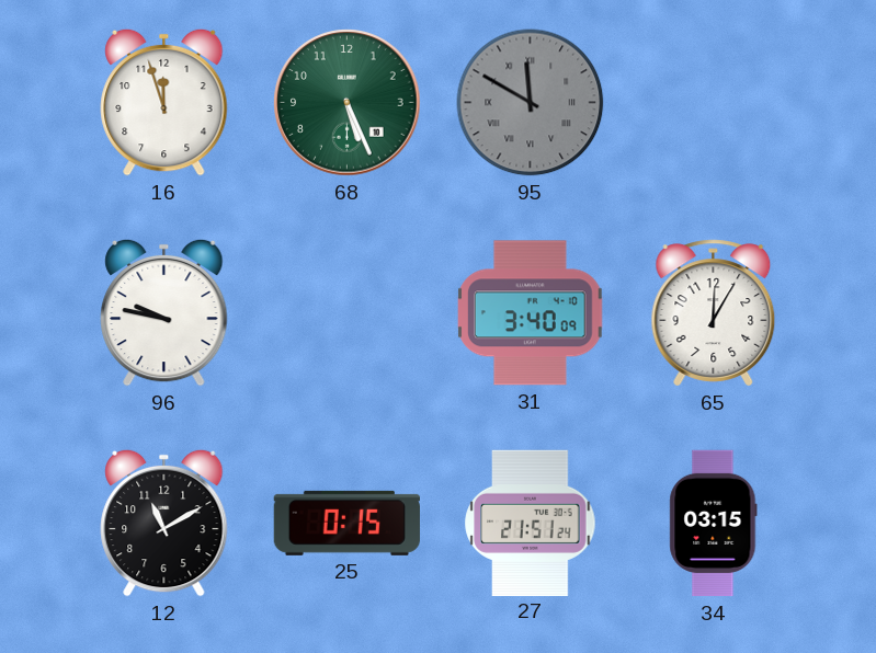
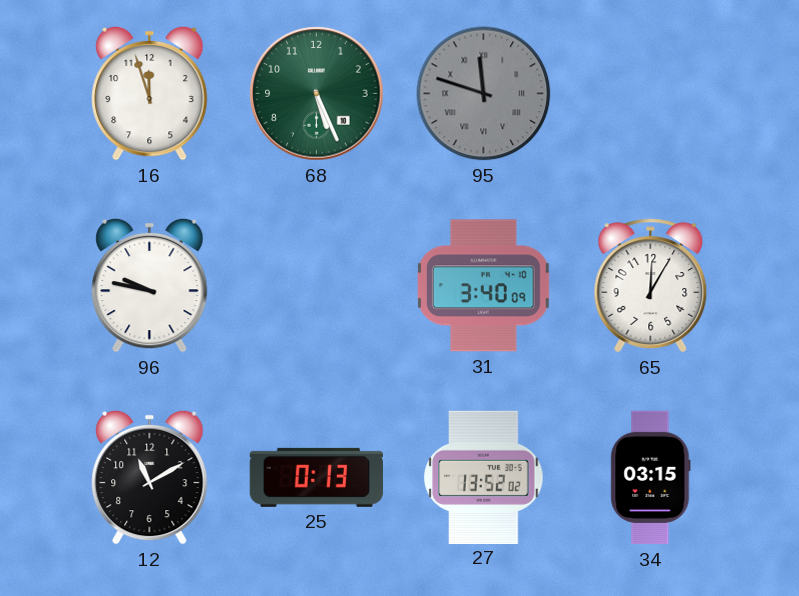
95: 11:50 -> 11:48 (484, 94)
25: 0:15 -> 0:13 (316, 477)
27: 21:51 -> 13:52 (484, 477)
